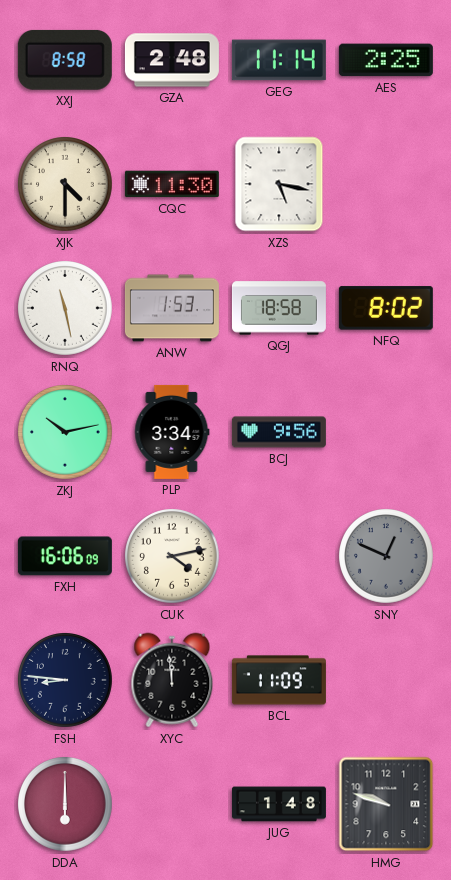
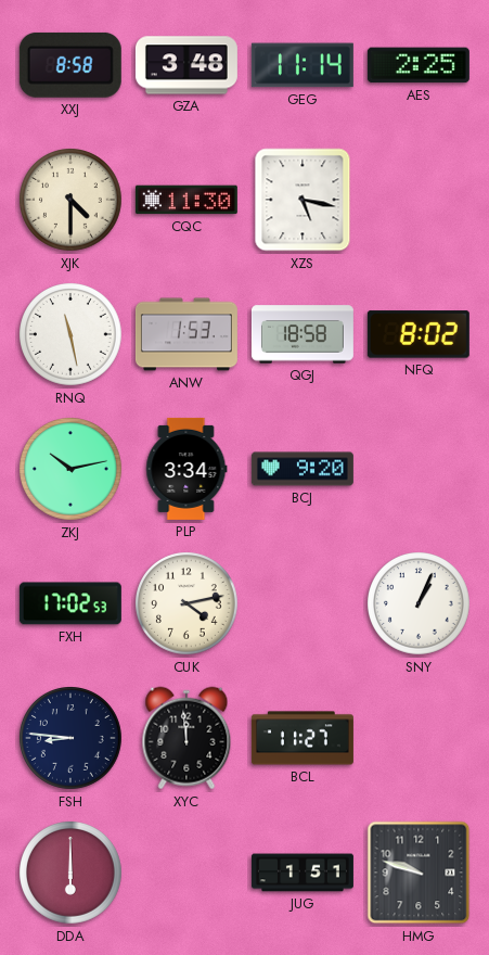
GZA: 2:48 -> 3:48 (186, 65)
BCJ: 9:56 -> 9:20 (303, 469)
FXH: 16:06 -> 17:02 (70, 603)
SNY: 12:49 -> 1:04 (420, 604)
SNY dial: grey -> white (420, 604)
BCL: 11:09 -> 11:27 (303, 738)
JUG: 1:48 -> 1:51 (303, 873)
